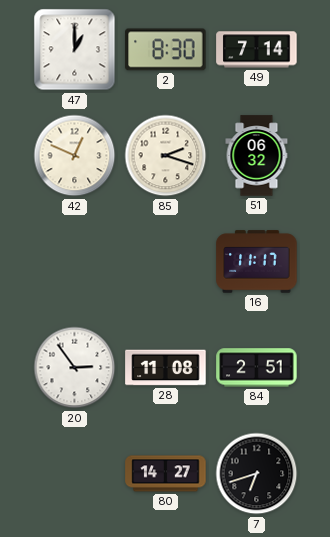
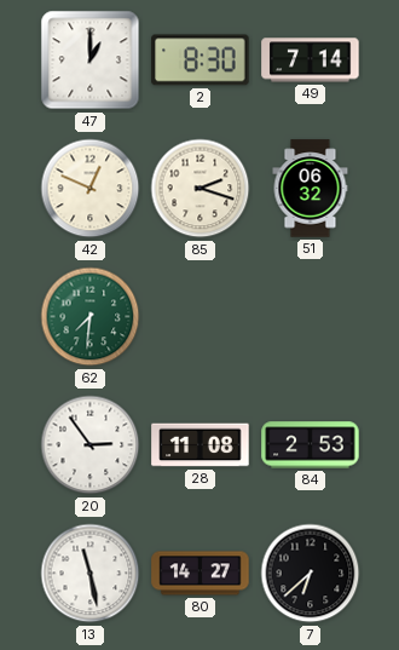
62: none -> 7:31 (91, 317)
16: 11:17 -> none (257, 262)
84: 2:51 -> 2:53 (311, 445)
13: none -> 11:28 (91, 574)
7: 6:42 -> 6:38 (311, 574)
